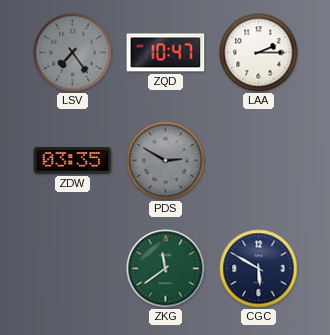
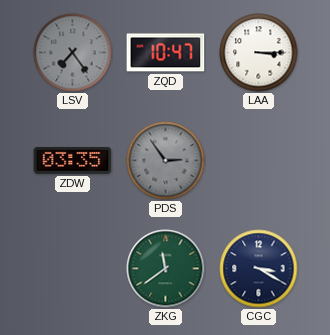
LAA: 2:15 -> 3:15 (259, 53)
PDS: 2:50 -> 2:54 (166, 161)
CGC: 5:50 -> 3:20 (259, 269)
